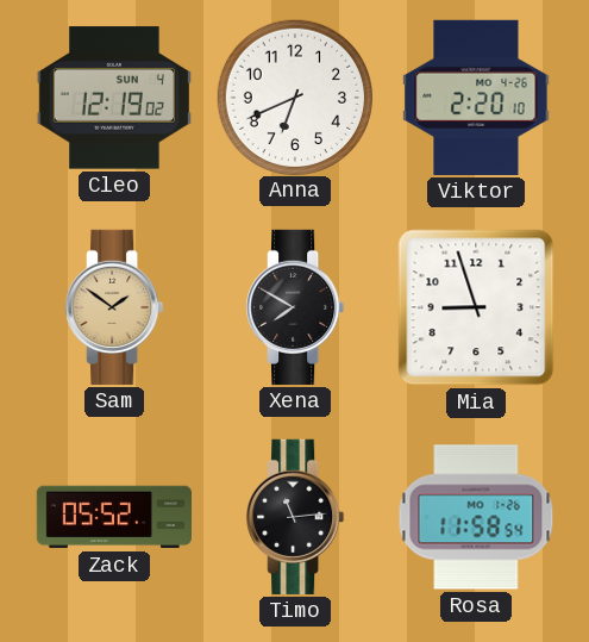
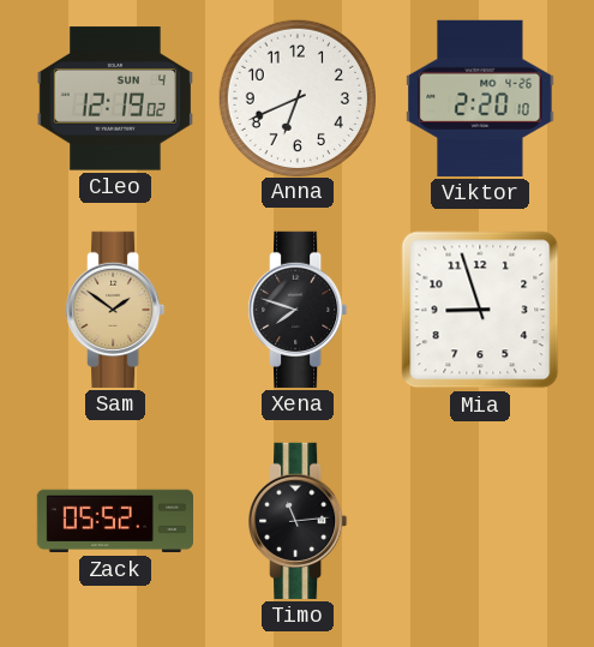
Xena: 7:50 -> 7:48 (298, 310)
Rosa: 11:58 -> none (476, 517)
